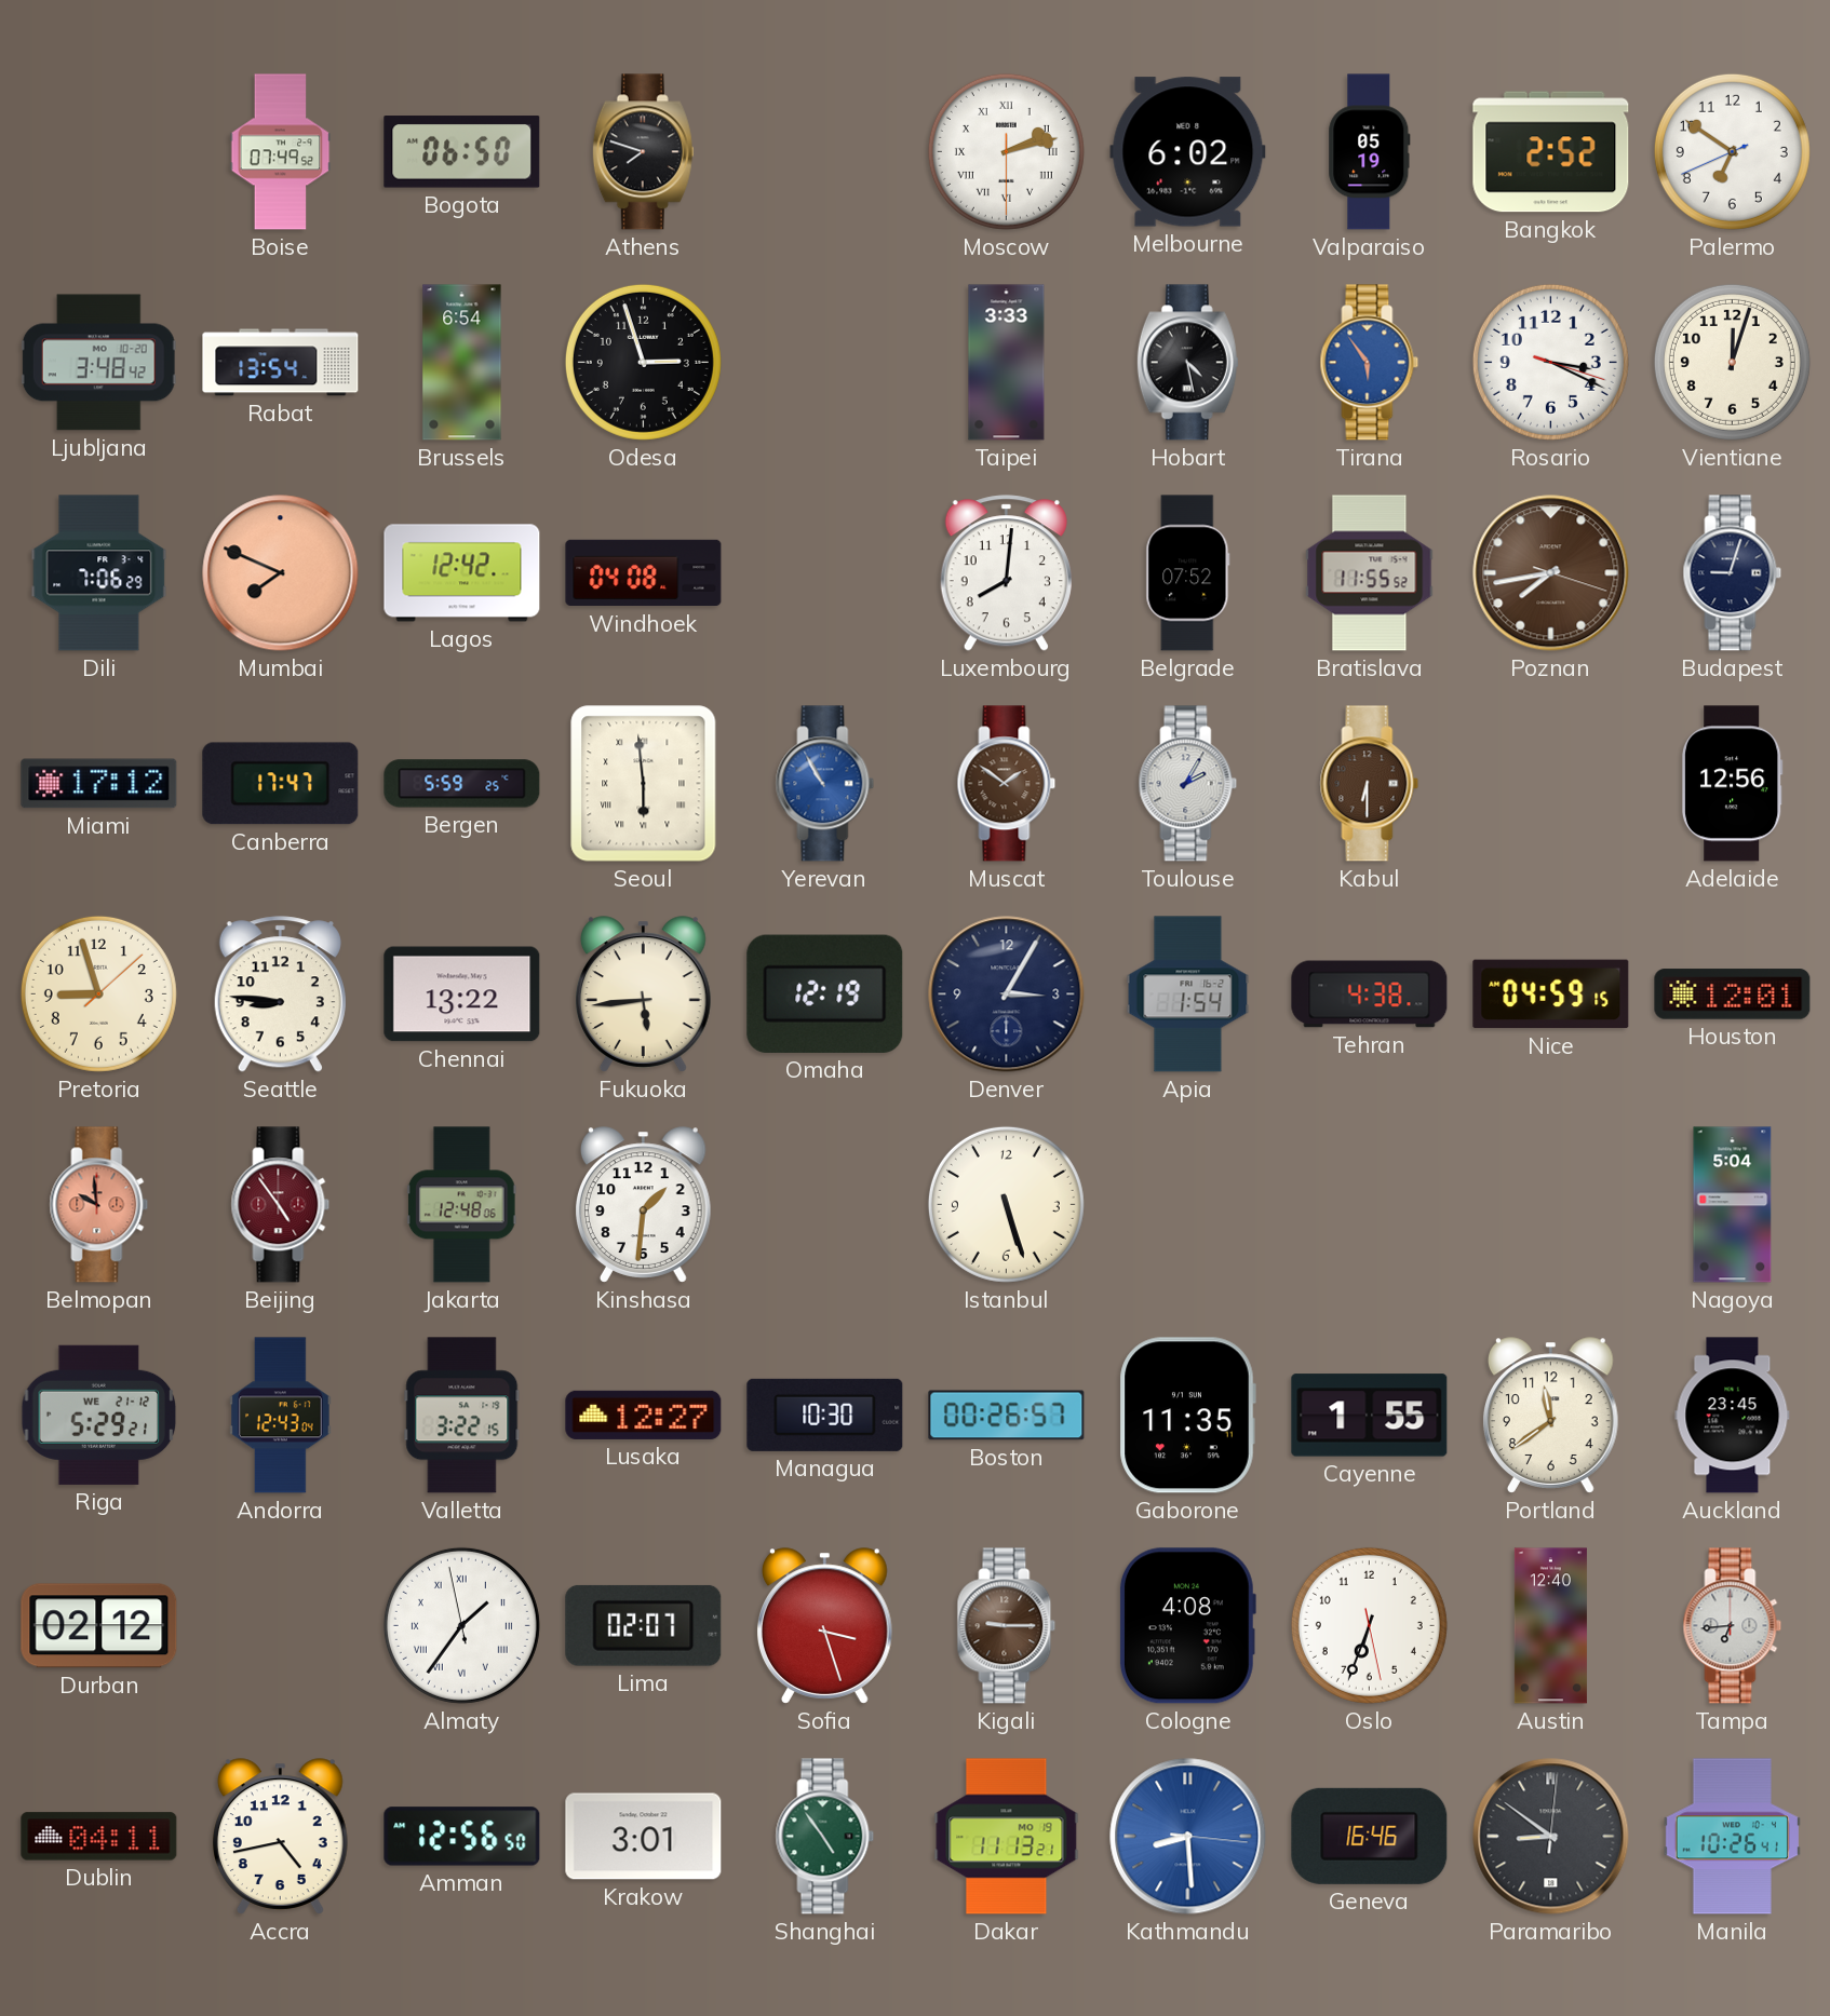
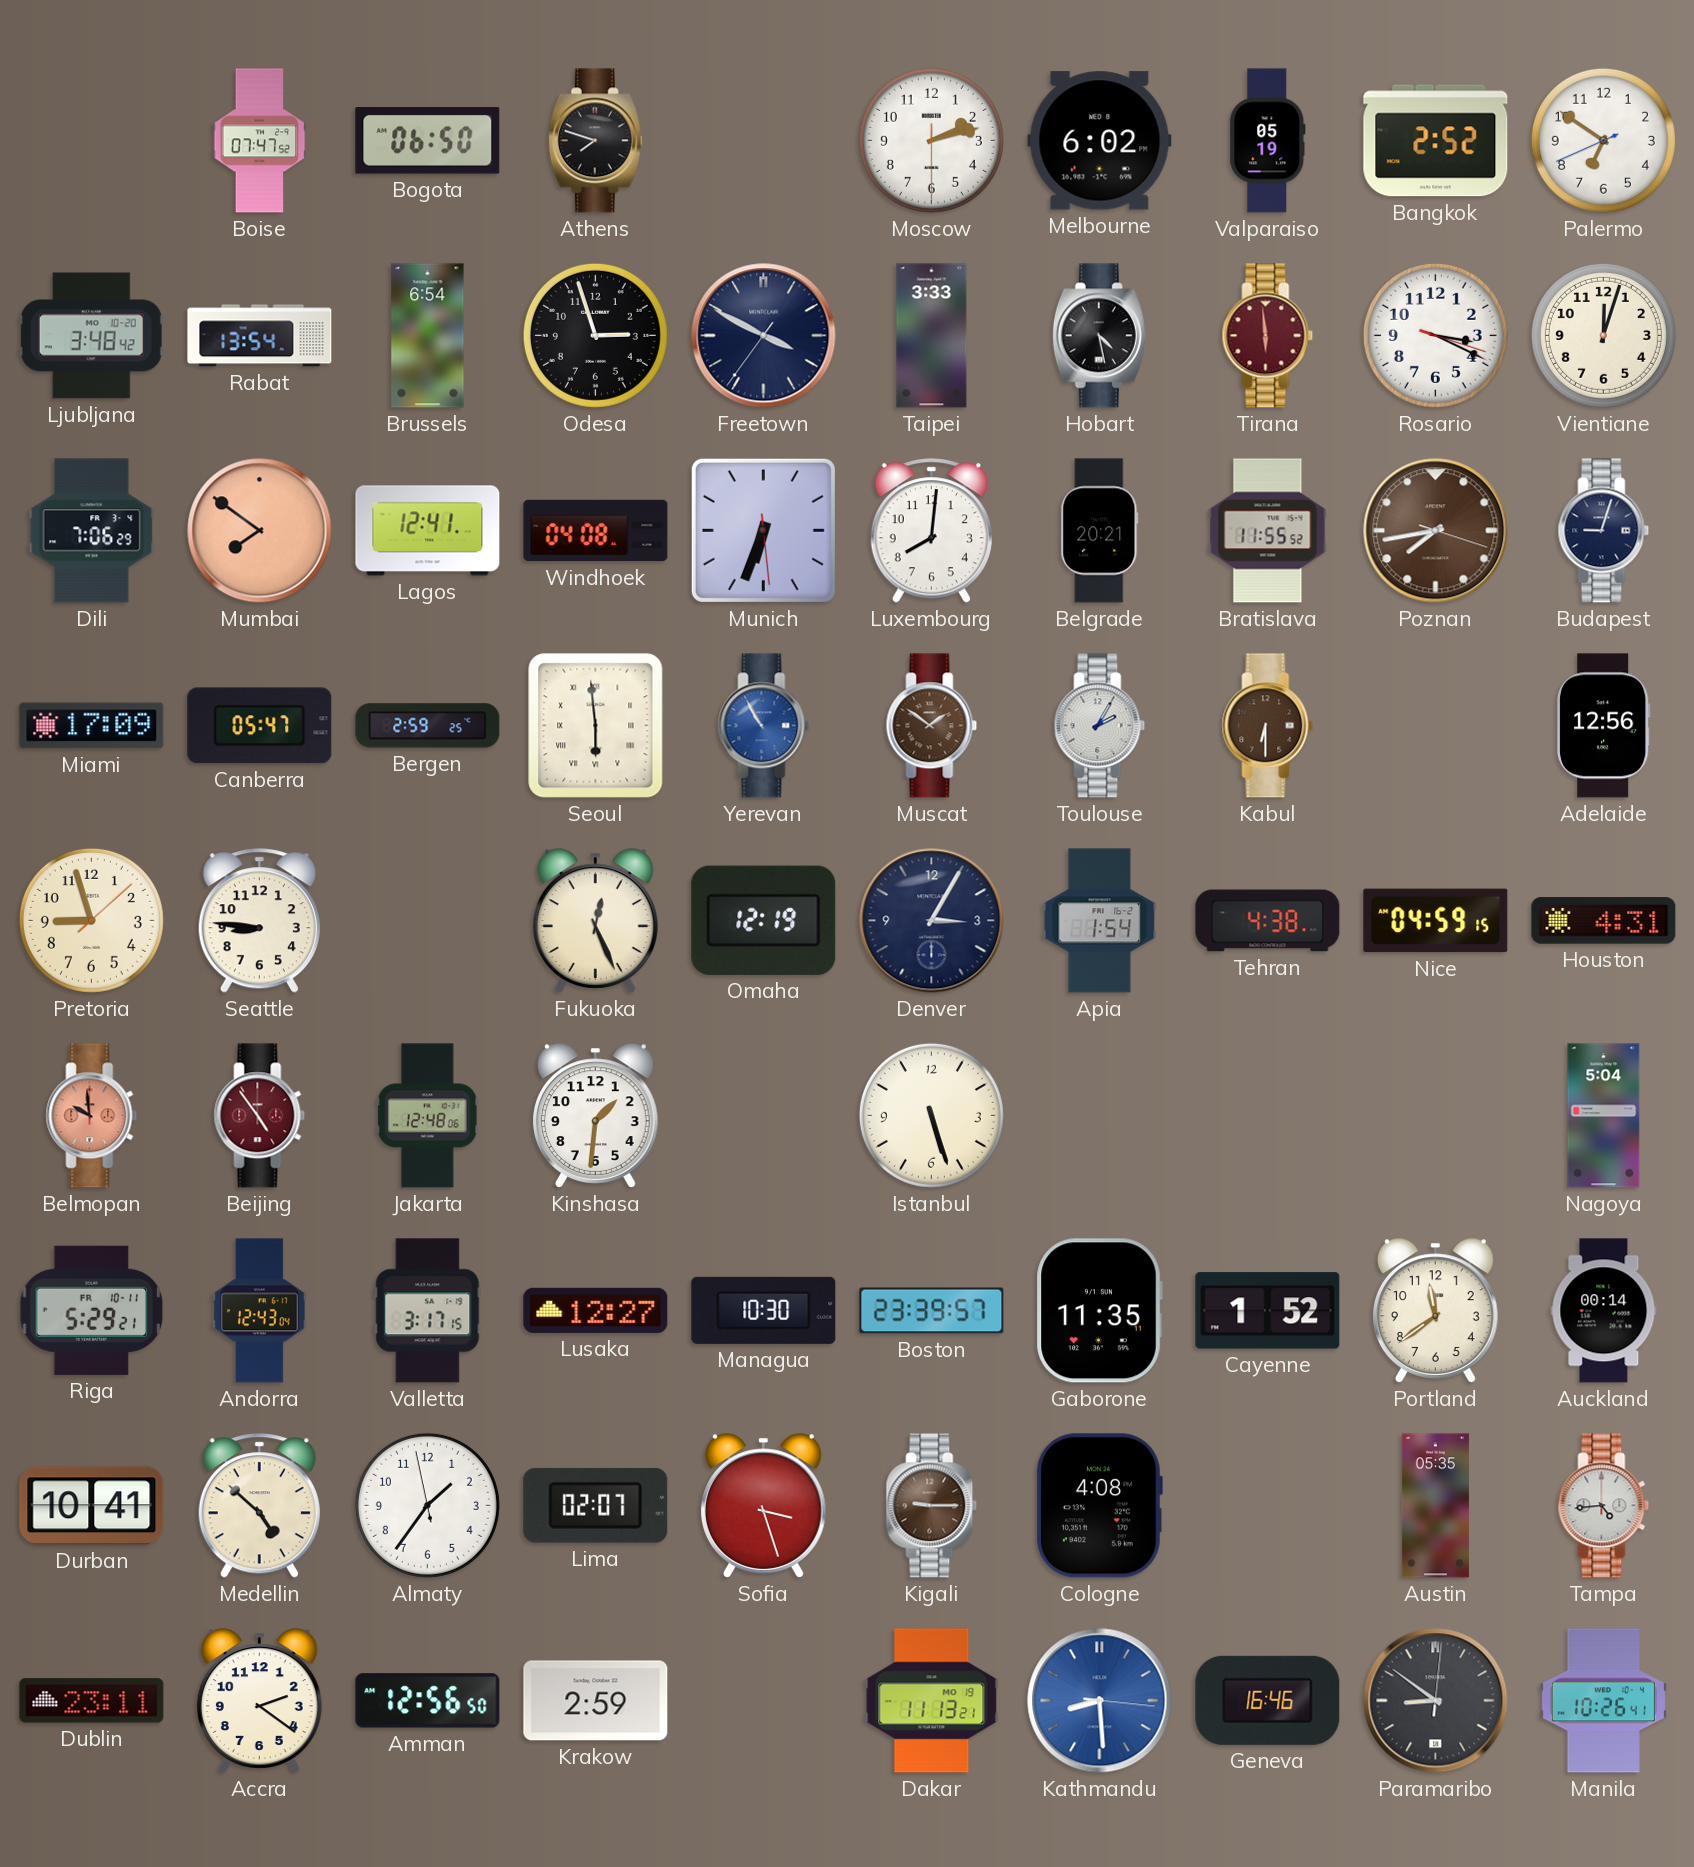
Boise: 07:49 -> 07:47 (260, 141)
Moscow numerals: Roman -> Arabic (931, 140)
Freetown: none -> 3:49 (764, 336)
Tirana: 5:54 -> 5:59 (1268, 336)
Tirana dial: blue -> burgundy (1268, 336)
Mumbai: 7:49 -> 7:51 (260, 531)
Lagos: 12:42 -> 12:41 (428, 531)
Munich: none -> 6:33 (763, 530)
Belgrade: 07:52 -> 20:21 (1100, 531)
Miami: 17:12 -> 17:09 (92, 726)
Canberra: 17:47 -> 05:47 (260, 726)
Bergen: 5:59 -> 2:59 (428, 726)
Chennai: 13:22 -> none (462, 995)
Fukuoka: 5:44 -> 12:26 (595, 921)
Houston: 12:01 -> 4:31 (1604, 921)
Riga date: WE 21-12 -> FR 10-11 (92, 1310)
Valletta: 3:22 -> 3:17 (428, 1311)
Boston: 00:26 -> 23:39 (932, 1311)
Cayenne: 1:55 -> 1:52 (1268, 1311)
Auckland: 23:45 -> 00:14 (1604, 1311)
Durban: 02:12 -> 10:41 (92, 1506)
Medellin: none -> 4:52 (259, 1506)
Almaty numerals: Roman -> Arabic (427, 1505)
Oslo: 6:33 -> none (1369, 1625)
Austin: 12:40 -> 05:35 (1435, 1506)
Tampa: 6:44 -> 4:44 (1604, 1506)
Dublin: 04:11 -> 23:11 (92, 1701)
Accra: 4:43 -> 2:21 (259, 1701)
Krakow: 3:01 -> 2:59 (596, 1701)
Shanghai: 4:54 -> none (825, 1837)
